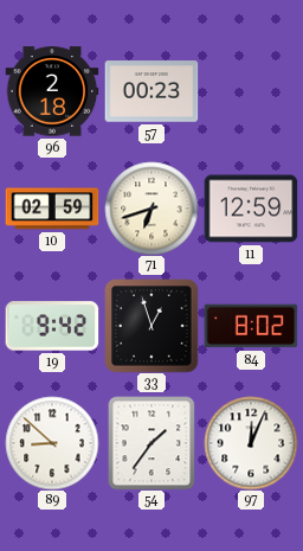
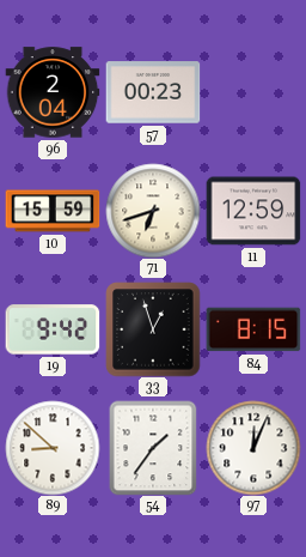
96: 2:18 -> 2:04 (53, 92)
10: 02:59 -> 15:59 (53, 211)
84: 8:02 -> 8:15 (253, 329)
